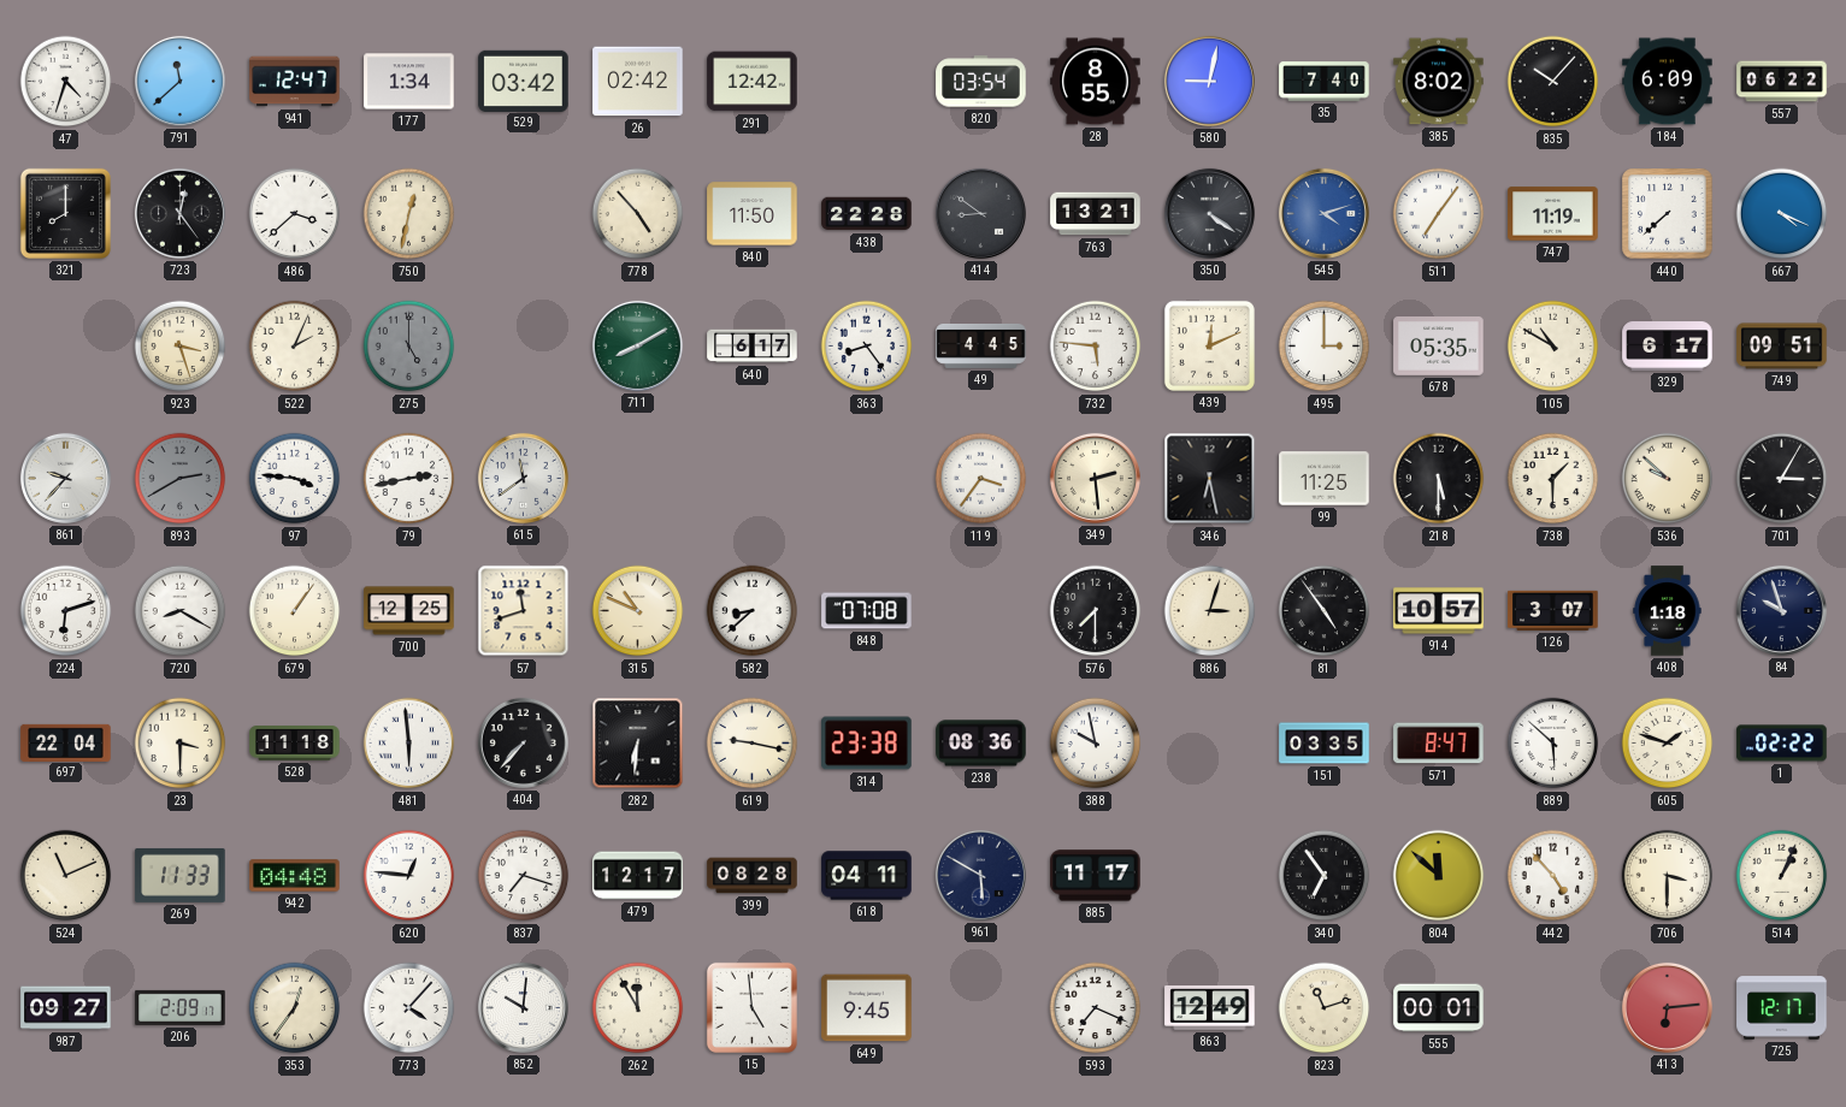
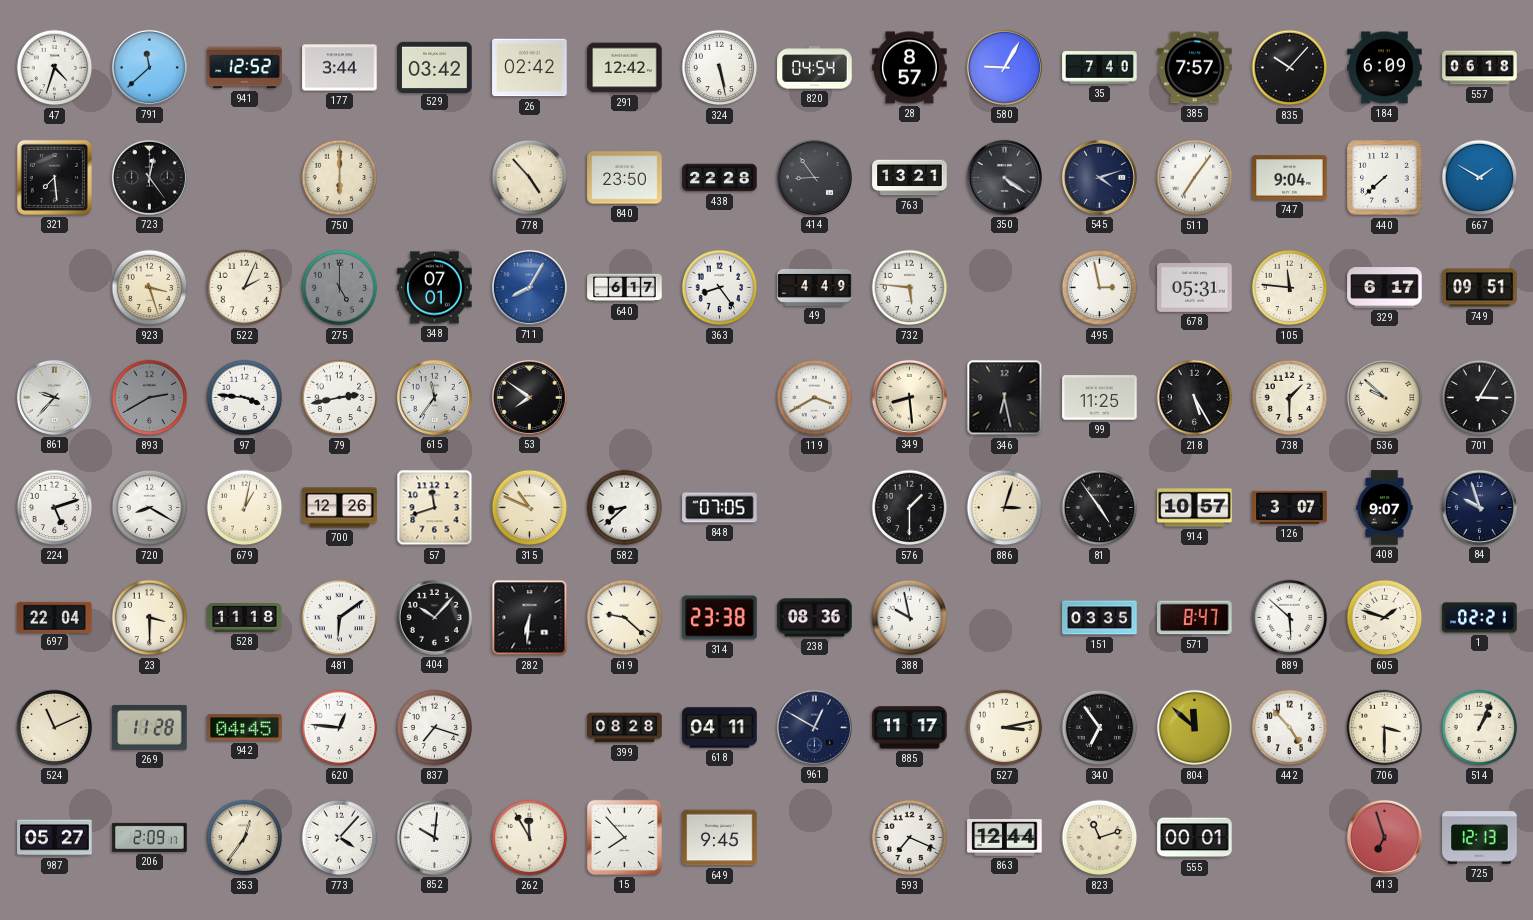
941: 12:47 -> 12:52 (245, 68)
177: 1:34 -> 3:44 (340, 68)
324: none -> 5:28 (720, 68)
820: 03:54 -> 04:54 (815, 68)
28: 8:55 -> 8:57 (910, 68)
580: 9:02 -> 9:05 (1004, 67)
385: 8:02 -> 7:57 (1195, 68)
557: 06:22 -> 06:18 (1480, 68)
321: 8:00 -> 7:29 (54, 177)
486: 3:38 -> none (295, 214)
750: 12:32 -> 6:00 (340, 178)
840: 11:50 -> 23:50 (625, 178)
414: 8:51 -> 8:54 (814, 177)
545 dial: blue -> navy (1099, 177)
747: 11:19 -> 9:04 (1290, 178)
667: 4:19 -> 1:50 (1480, 178)
348: none -> 07:01 (435, 288)
711: 8:10 -> 8:05 (529, 287)
711 dial: green -> blue (529, 287)
49: 4:45 -> 4:49 (815, 288)
439: 12:11 -> none (1209, 345)
495: 3:00 -> 2:58 (1100, 288)
678: 05:35 -> 05:31 (1195, 288)
105: 10:50 -> 11:46 (1290, 288)
615: 11:39 -> 11:36 (434, 397)
53: none -> 7:51 (529, 397)
119: 3:36 -> 3:40 (815, 398)
349: 2:29 -> 8:29 (909, 397)
218: 5:30 -> 5:25 (1195, 398)
224: 6:12 -> 5:12 (55, 508)
679: 1:06 -> 1:02 (245, 508)
700: 12:25 -> 12:26 (340, 508)
848: 07:08 -> 07:05 (720, 508)
576: 7:30 -> 1:30 (910, 508)
408: 1:18 -> 9:07 (1385, 508)
481: 5:59 -> 6:09 (340, 618)
404: 7:37 -> 10:07 (434, 617)
619: 9:17 -> 9:22 (625, 618)
1: 02:22 -> 02:21 (1480, 618)
269: 11:33 -> 11:28 (150, 727)
942: 04:48 -> 04:45 (245, 728)
479: 12:17 -> none (638, 876)
961: 5:50 -> 12:50 (814, 727)
527: none -> 3:13 (1005, 728)
987: 09:27 -> 05:27 (55, 838)
15: 4:59 -> 7:53 (624, 837)
863: 12:49 -> 12:44 (1005, 838)
413: 6:14 -> 6:57 (1384, 837)
725: 12:17 -> 12:13 (1480, 838)
